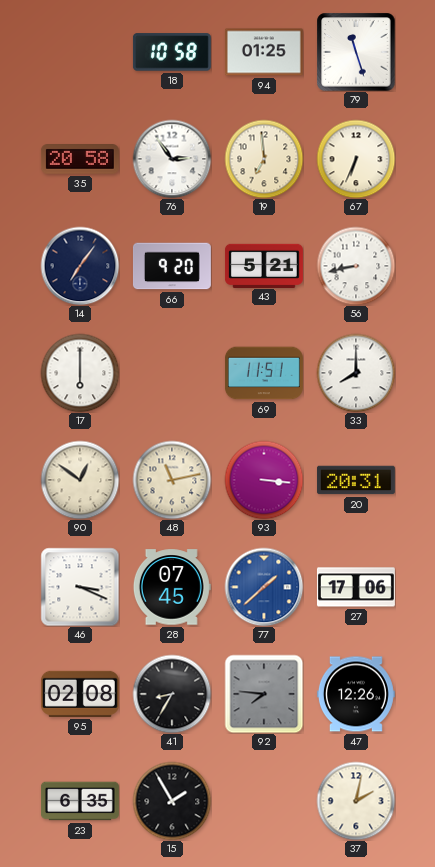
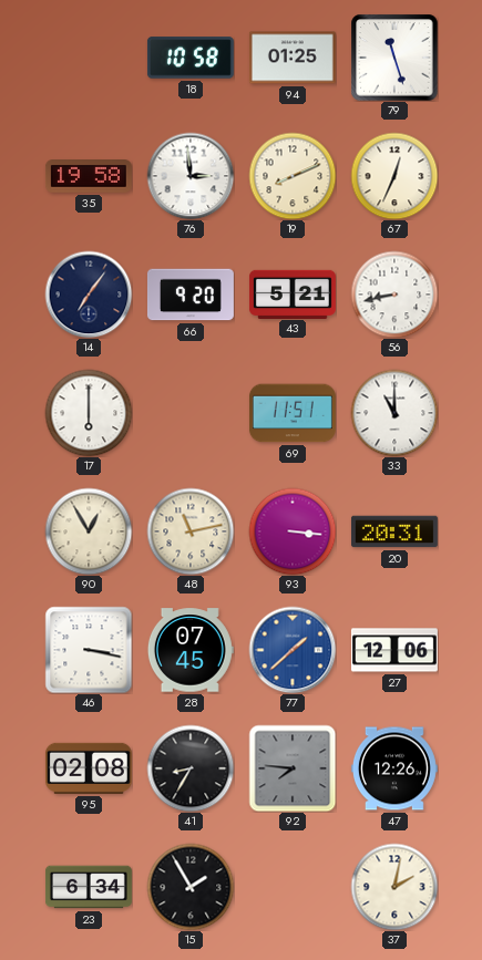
35: 20:58 -> 19:58 (89, 177)
76: 2:54 -> 2:59 (191, 176)
19: 6:59 -> 8:11 (293, 176)
67: 6:34 -> 12:34 (394, 176)
33: 8:00 -> 11:00 (394, 413)
90: 12:51 -> 12:55 (89, 531)
46: 3:19 -> 3:17 (89, 650)
27: 17:06 -> 12:06 (394, 650)
23: 6:35 -> 6:34 (89, 887)
